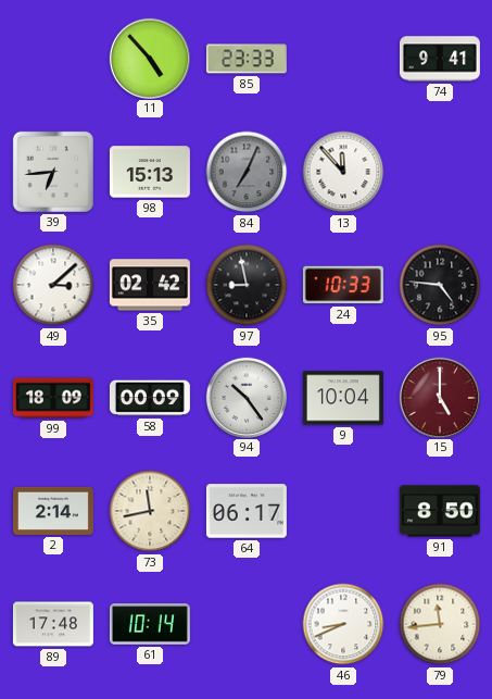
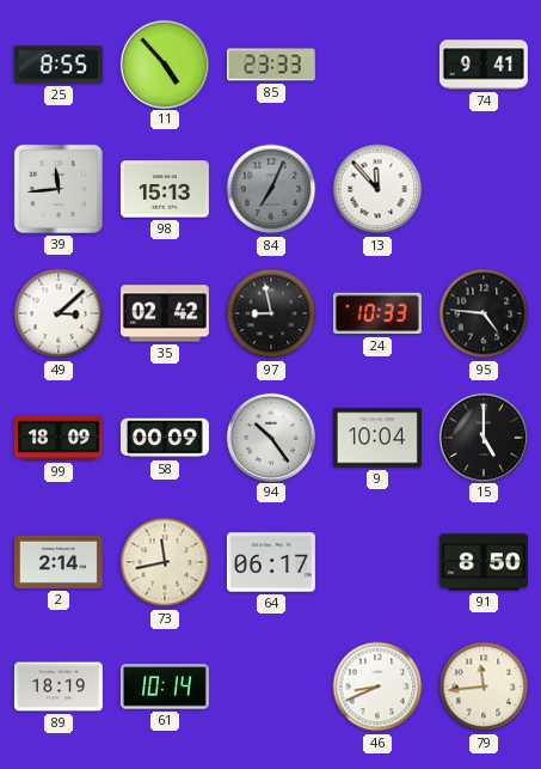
25: none -> 8:55 (59, 65)
39: 6:44 -> 11:44 (59, 189)
15 dial: burgundy -> black (482, 437)
89: 17:48 -> 18:19 (59, 686)
